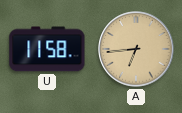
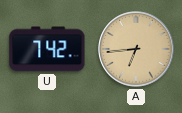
U: 11:58 -> 7:42 (47, 49)
